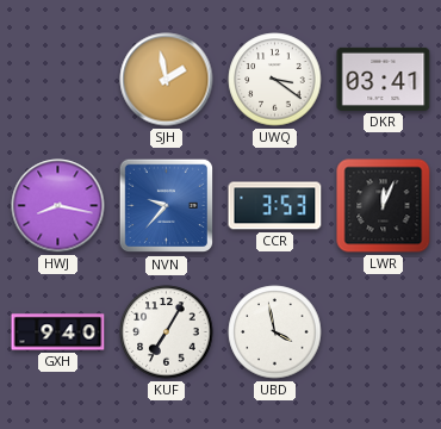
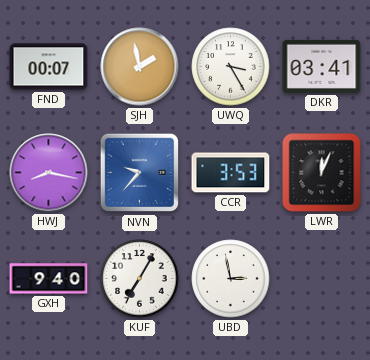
FND: none -> 00:07 (49, 67)
UWQ: 3:21 -> 3:25 (231, 67)
UBD: 3:58 -> 2:58 (231, 279)
